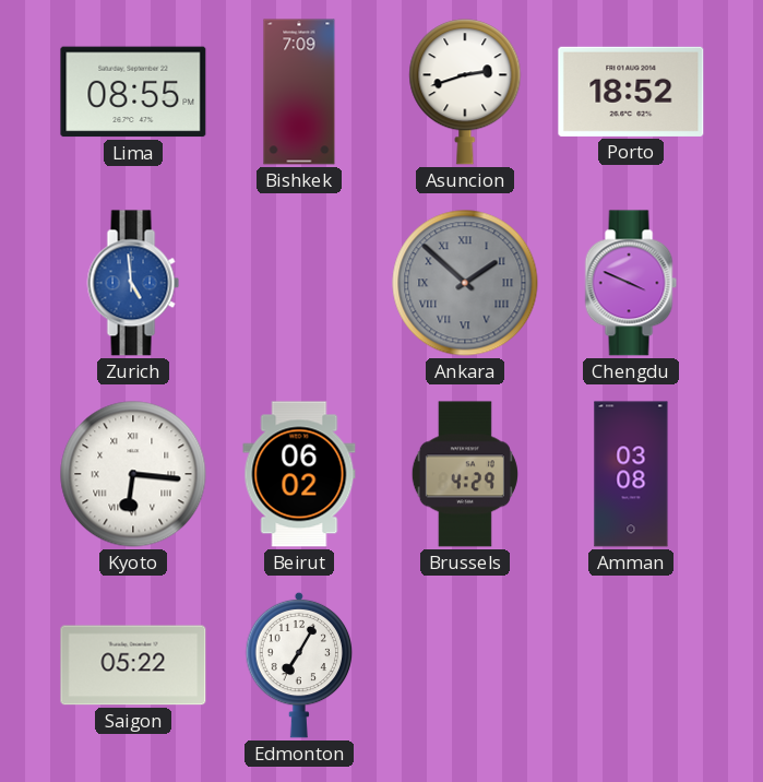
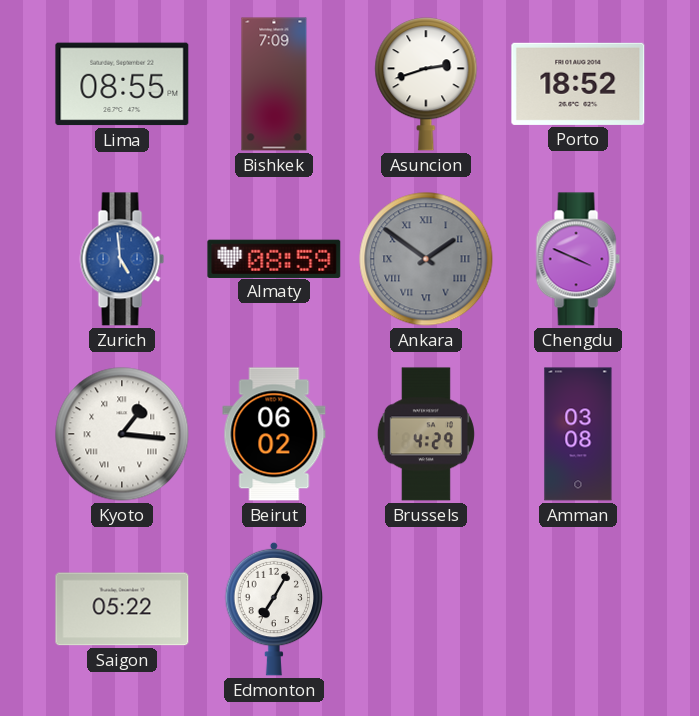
Almaty: none -> 08:59 (274, 258)
Ankara: 1:52 -> 1:51 (426, 259)
Kyoto: 6:16 -> 1:16 (122, 434)
